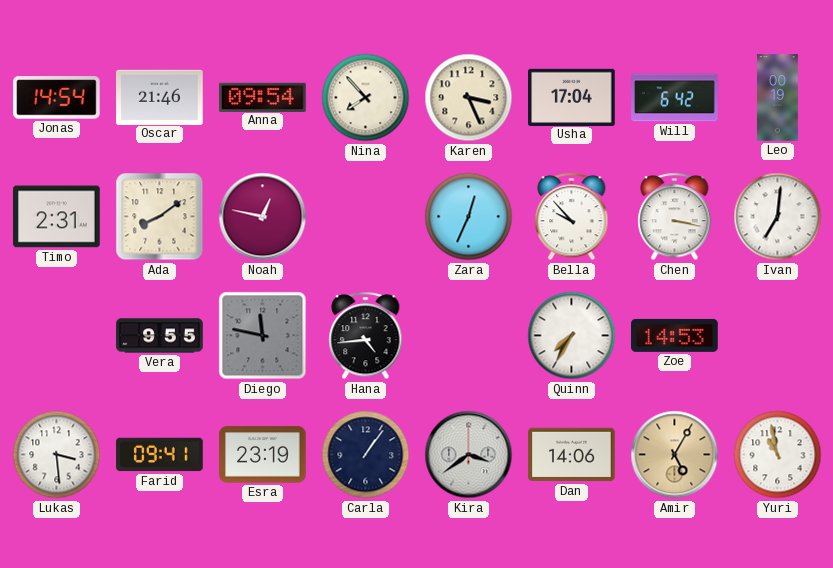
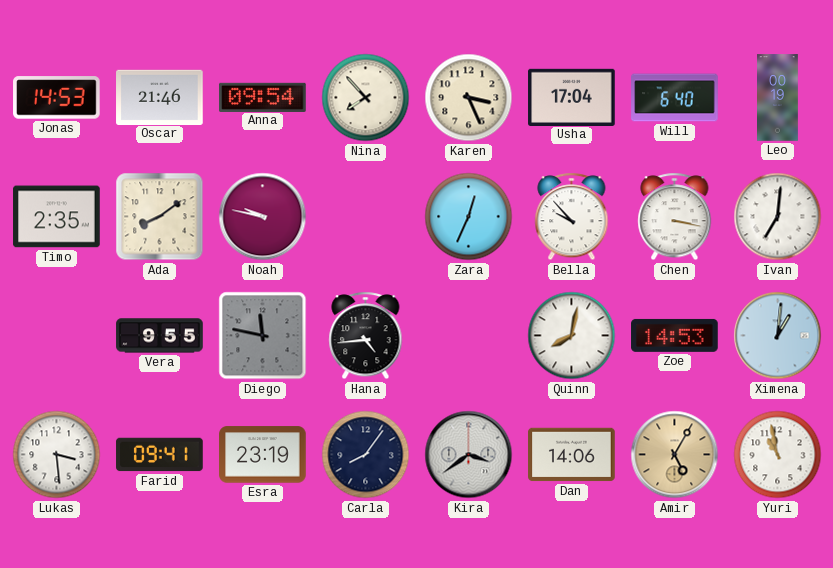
Jonas: 14:54 -> 14:53 (57, 98)
Will: 6:42 -> 6:40 (675, 98)
Timo: 2:31 -> 2:35 (57, 217)
Noah: 12:47 -> 9:47 (263, 217)
Quinn: 7:35 -> 8:02 (572, 336)
Ximena: none -> 1:01 (778, 336)
Carla: 1:06 -> 8:06 (366, 455)
